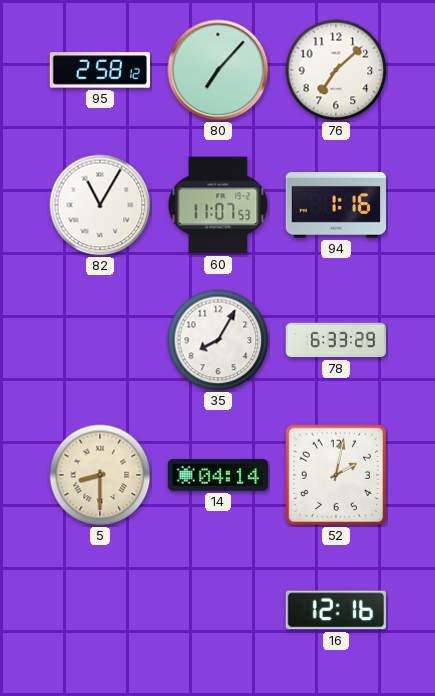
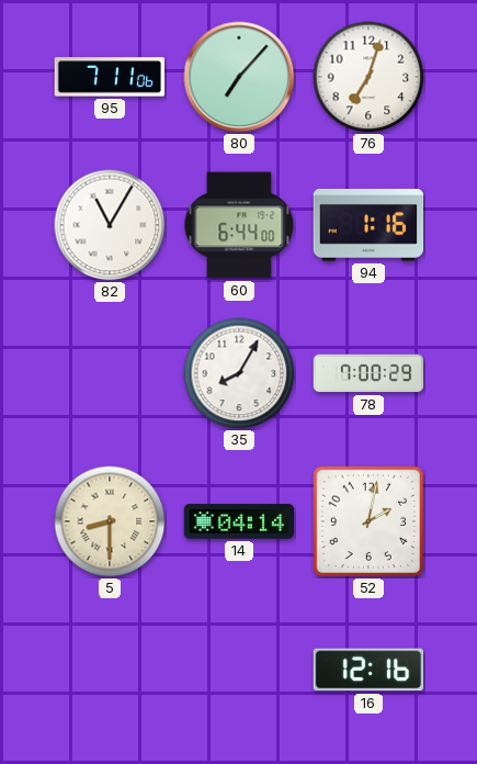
95: 2:58 -> 7:11 (110, 77)
76: 7:08 -> 7:03 (368, 77)
60: 11:07 -> 6:44 (239, 225)
78: 6:33 -> 7:00 (368, 373)
